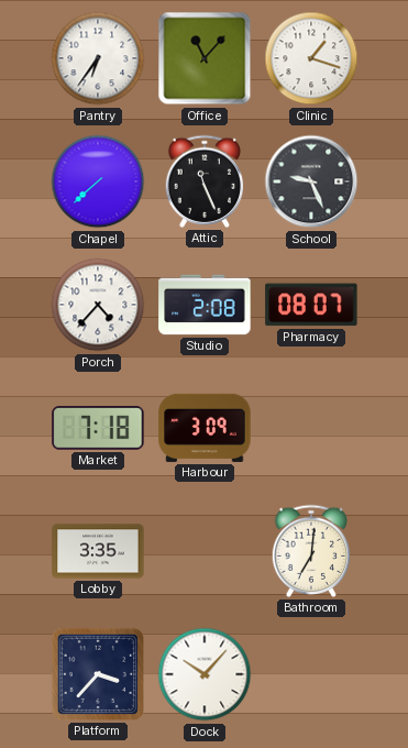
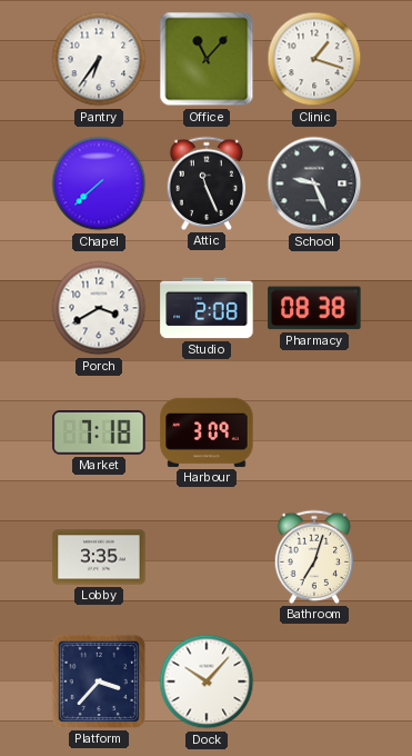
Porch: 4:37 -> 3:40 (99, 308)
Pharmacy: 08:07 -> 08:38 (314, 308)
Bathroom: 7:01 -> 7:03 (314, 557)
